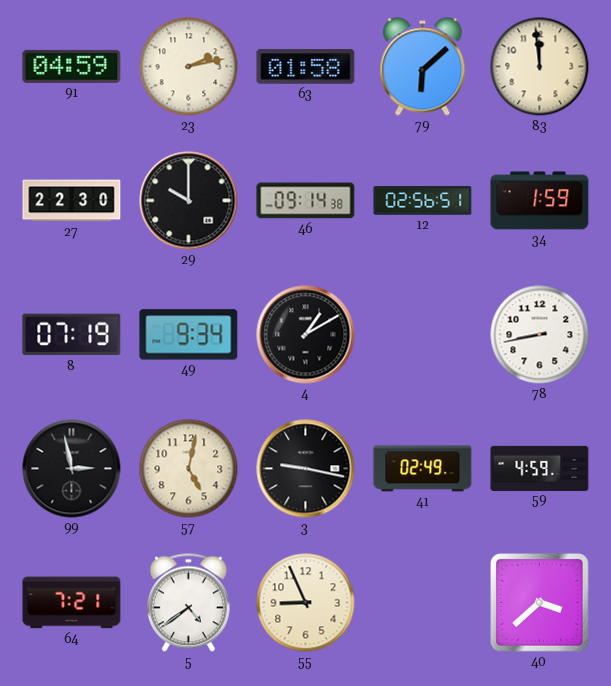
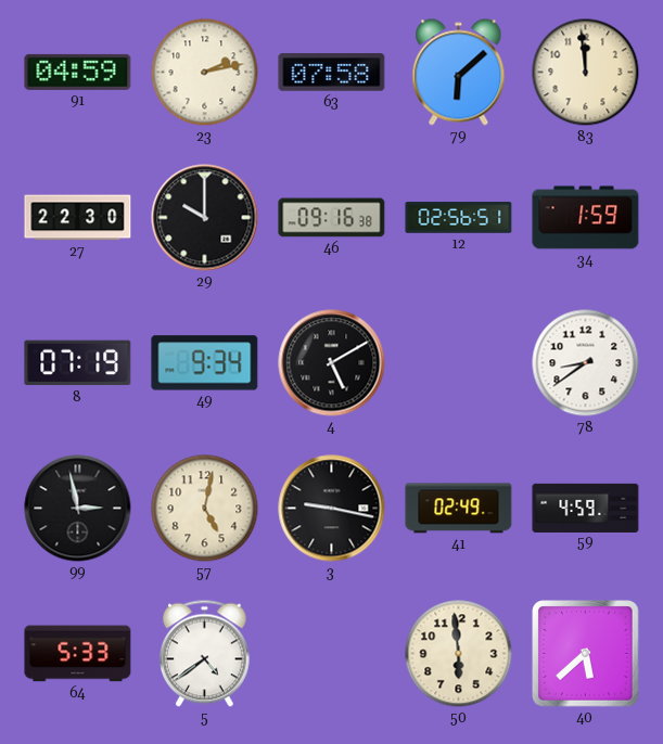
63: 01:58 -> 07:58 (332, 73)
46: 09:14 -> 09:16 (332, 218)
4: 1:10 -> 5:10 (332, 363)
78: 8:43 -> 8:39 (586, 363)
64: 7:21 -> 5:33 (78, 654)
55: 8:56 -> none (306, 603)
50: none -> 5:59 (459, 654)
40: 3:38 -> 5:38 (586, 654)
